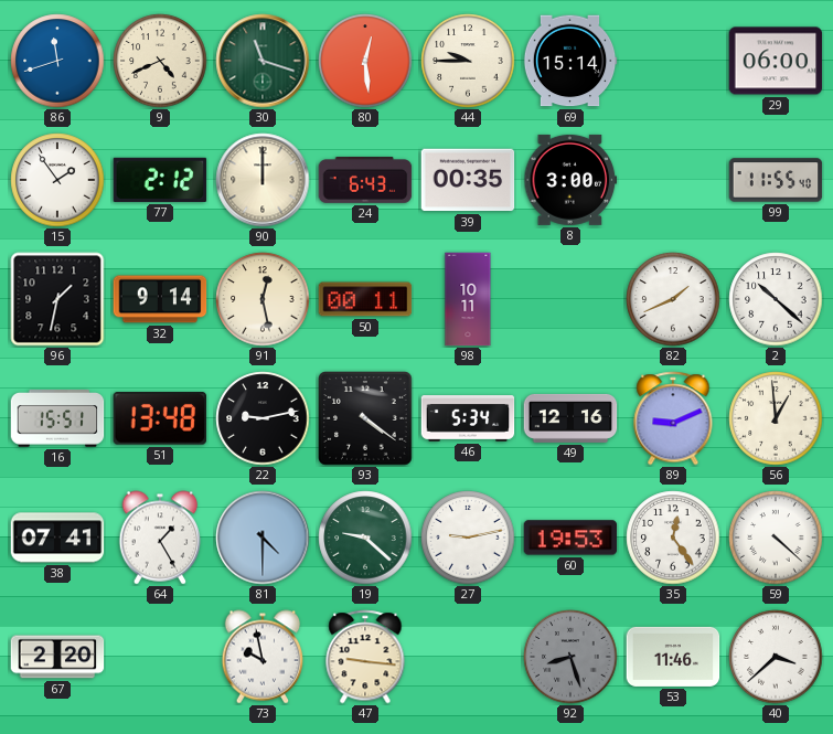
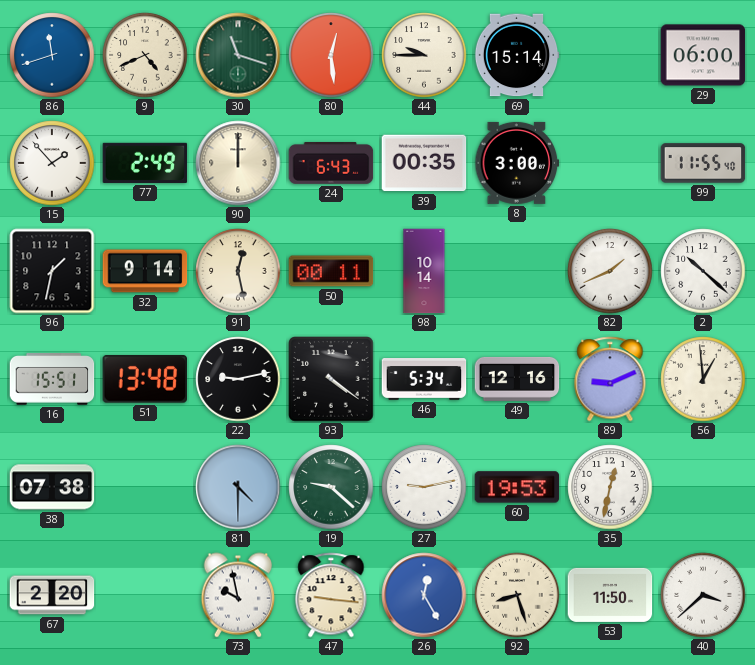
15: 1:54 -> 1:53 (52, 163)
77: 2:12 -> 2:49 (145, 163)
98: 10:11 -> 10:14 (424, 271)
38: 07:41 -> 07:38 (52, 487)
64: 1:25 -> none (160, 538)
35: 12:24 -> 12:32 (610, 487)
59: 4:22 -> none (776, 538)
26: none -> 12:25 (424, 595)
92 dial: grey -> cream (517, 595)
53: 11:46 -> 11:50 (610, 595)
